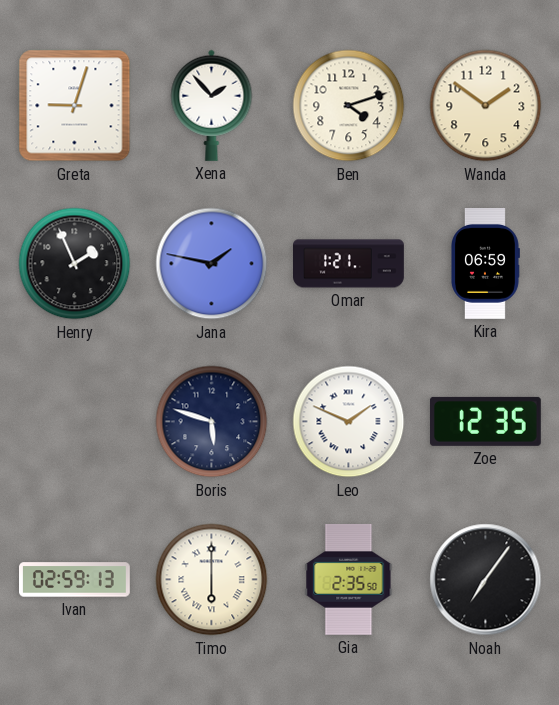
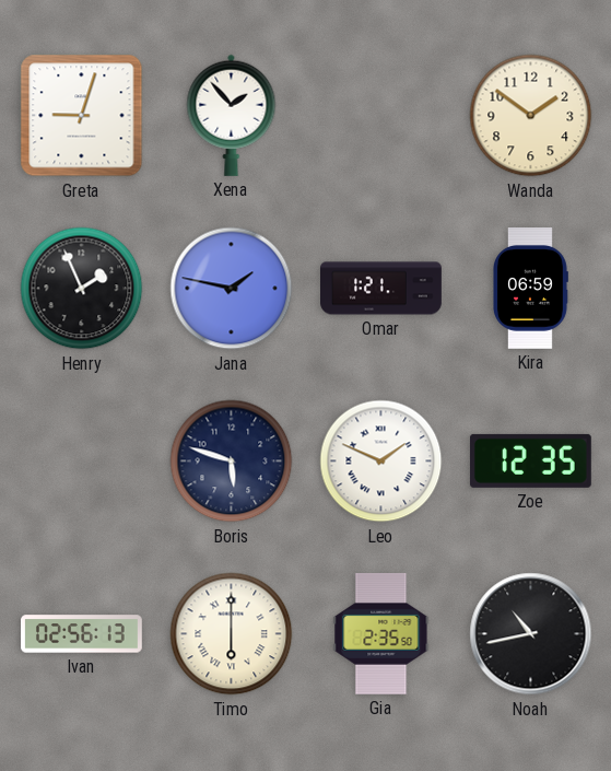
Ben: 4:12 -> none (349, 106)
Ivan: 02:59 -> 02:56 (82, 634)
Noah: 7:06 -> 10:43 (531, 634)
